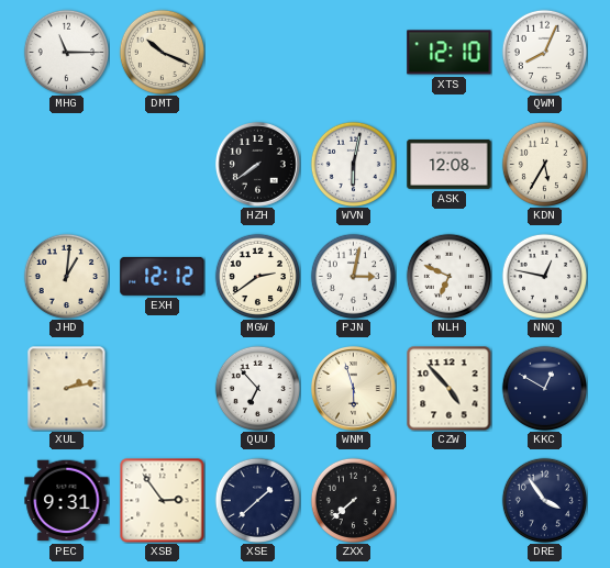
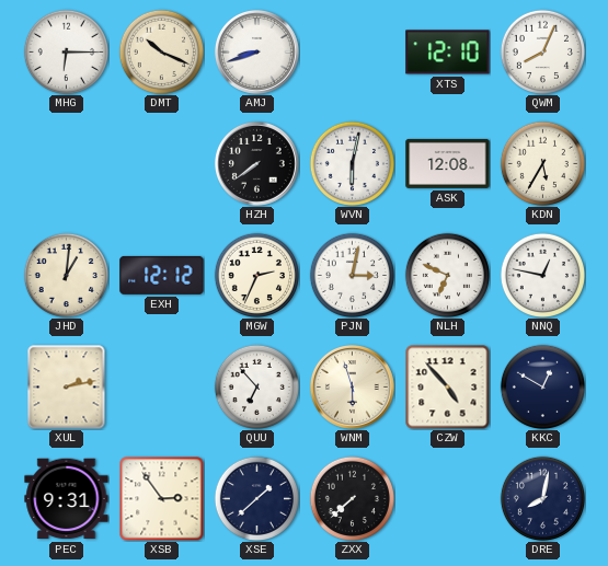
MHG: 11:15 -> 6:15 (66, 51)
AMJ: none -> 8:42 (256, 51)
MGW: 2:39 -> 2:34 (256, 275)
DRE: 3:54 -> 8:02 (542, 498)
